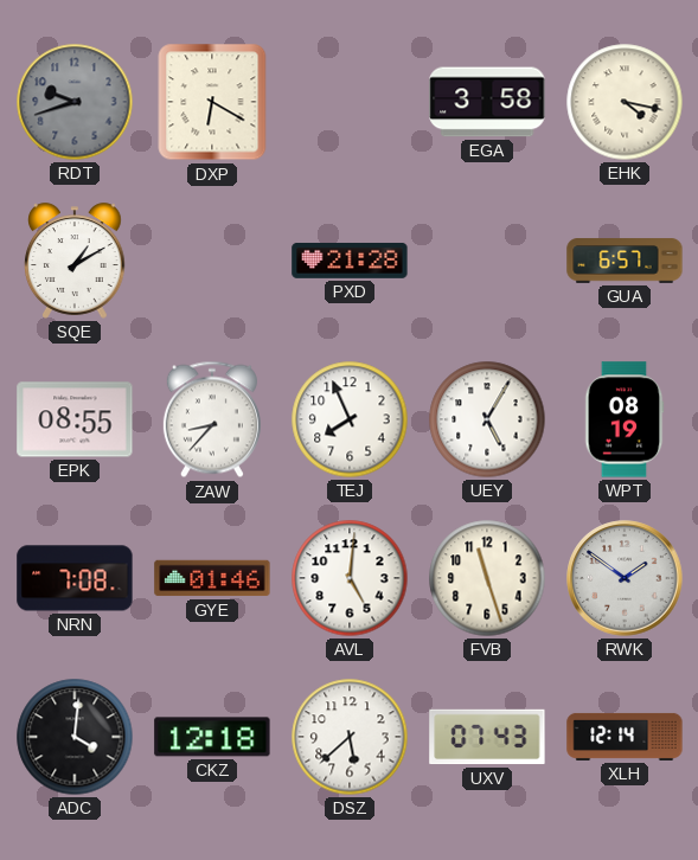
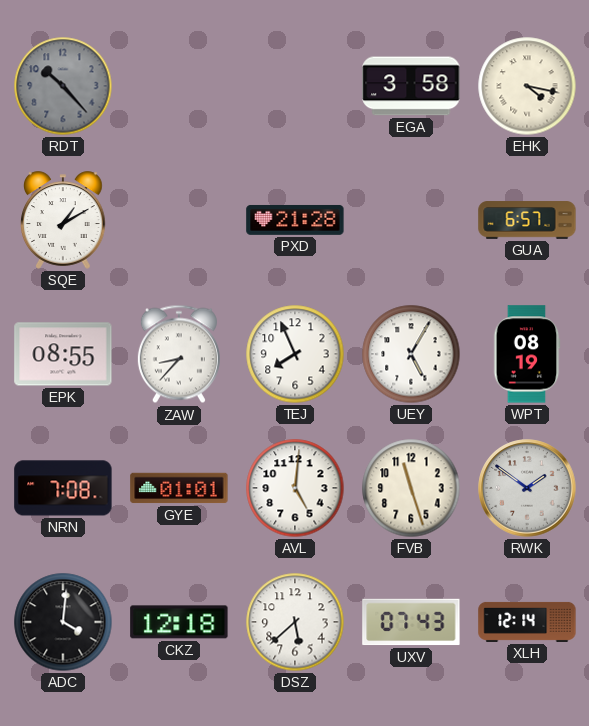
RDT: 9:42 -> 10:23 (63, 86)
DXP: 6:20 -> none (212, 102)
GYE: 01:46 -> 01:01 (179, 488)
